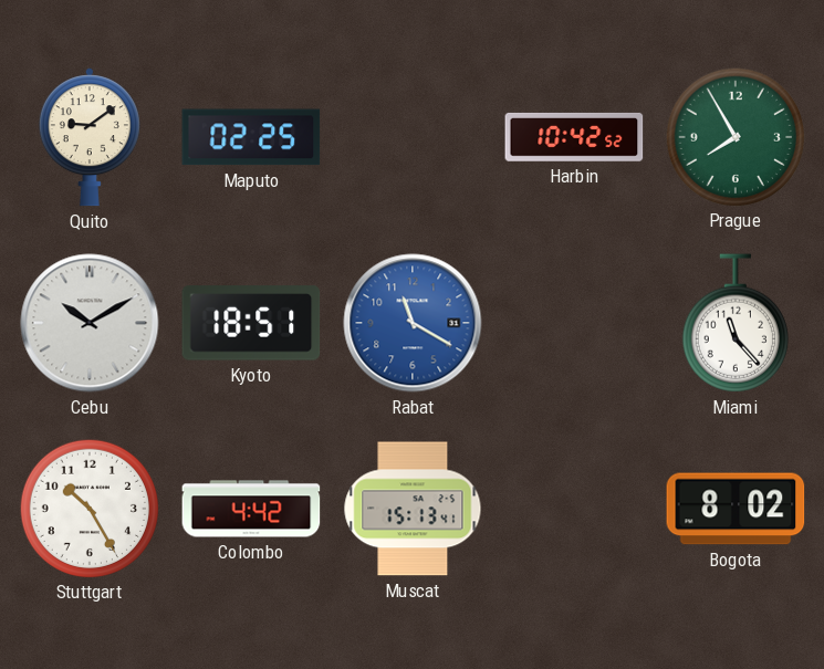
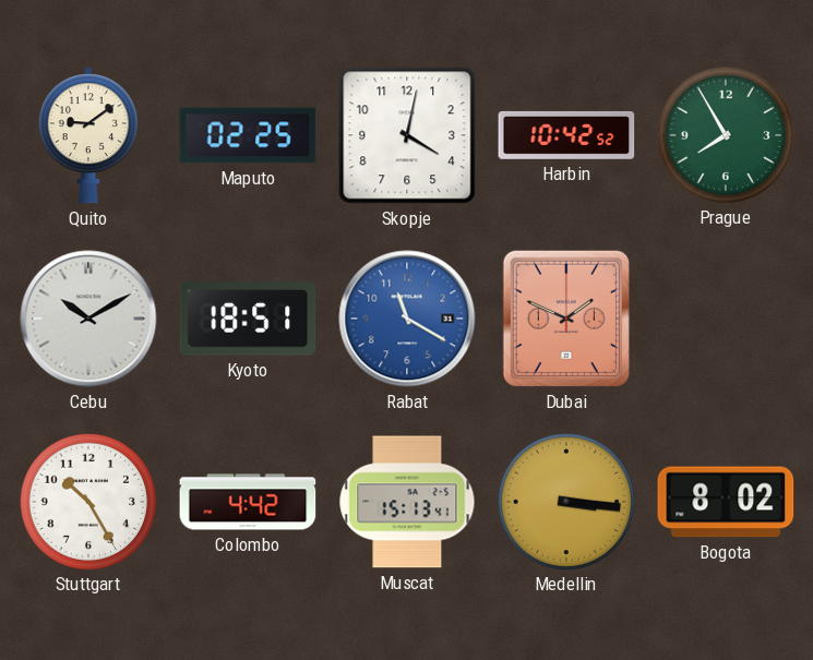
Skopje: none -> 4:02 (407, 135)
Dubai: none -> 1:49 (566, 319)
Miami: 11:23 -> none (736, 323)
Medellin: none -> 3:16 (565, 501)
